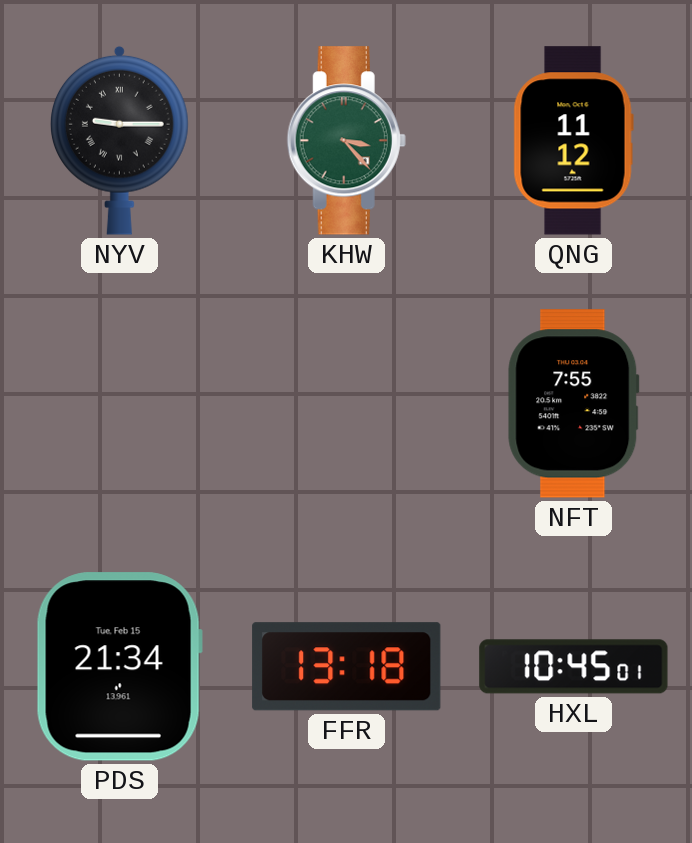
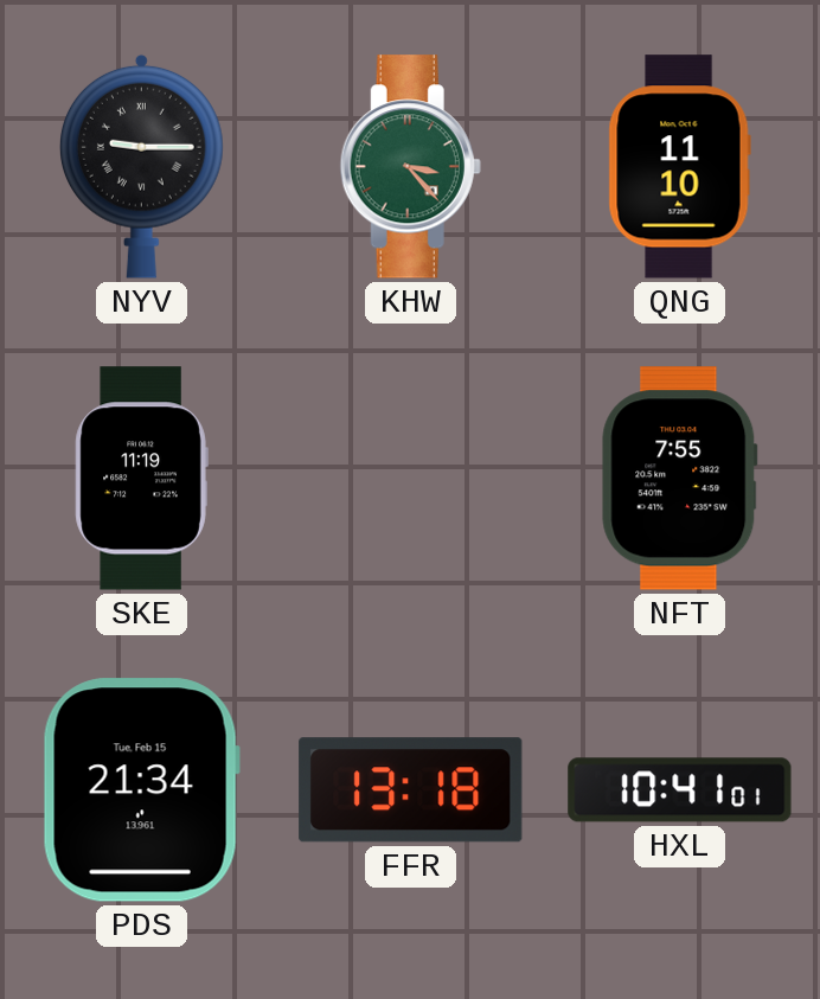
QNG: 11:12 -> 11:10 (679, 167)
SKE: none -> 11:19 (141, 479)
HXL: 10:45 -> 10:41 (680, 790)
